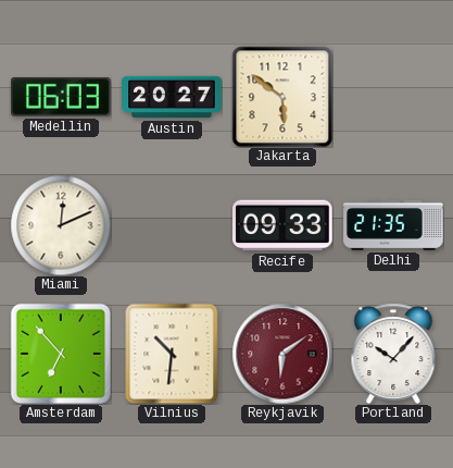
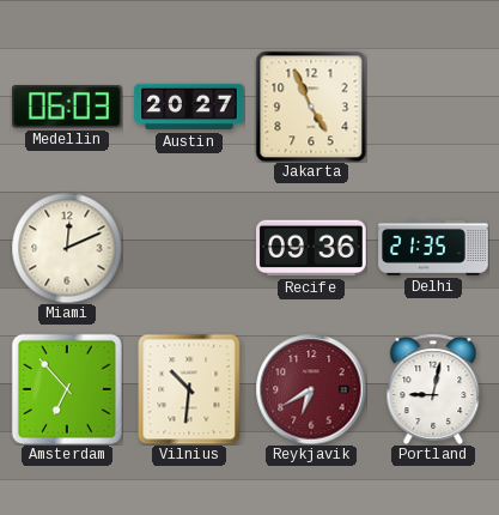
Jakarta: 5:51 -> 4:56 (311, 107)
Recife: 09:33 -> 09:36 (311, 248)
Reykjavik: 6:09 -> 6:40 (311, 389)
Portland: 10:07 -> 9:02 (433, 389)
